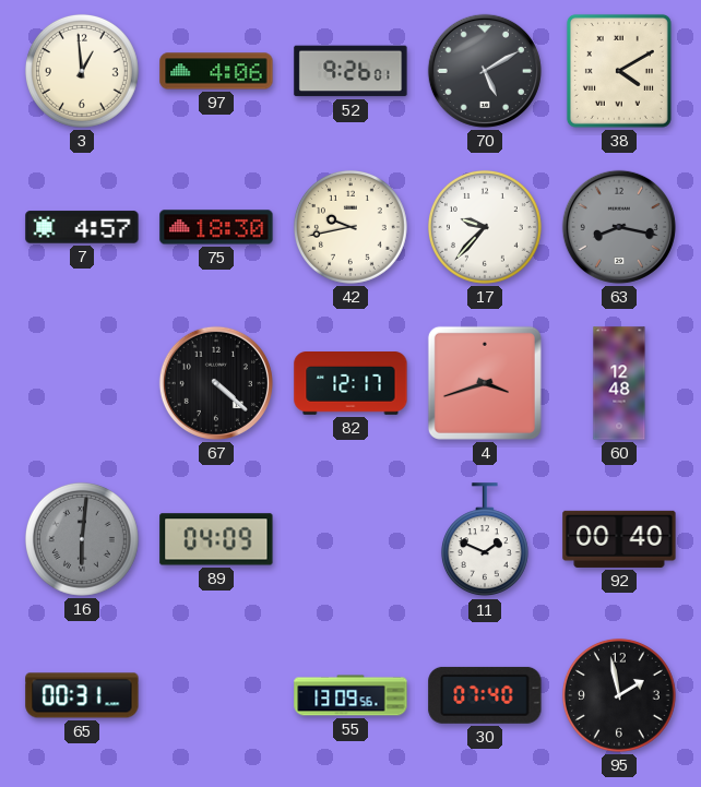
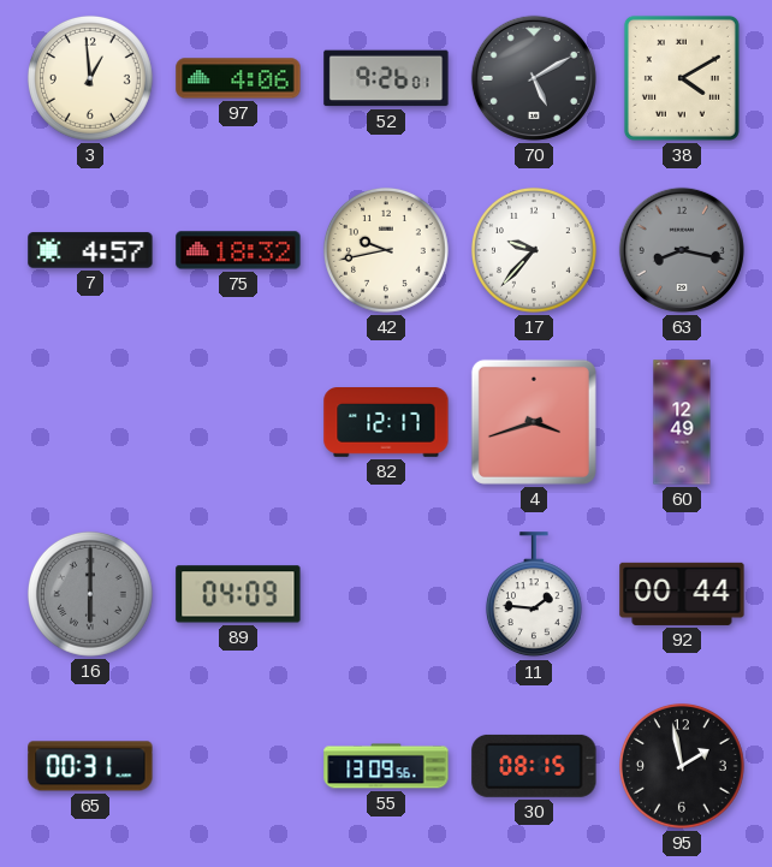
75: 18:30 -> 18:32 (238, 250)
67: 4:22 -> none (216, 383)
60: 12:48 -> 12:49 (682, 422)
16: 6:01 -> 6:00 (90, 594)
11: 1:49 -> 1:46 (534, 595)
92: 00:40 -> 00:44 (682, 594)
30: 07:40 -> 08:15 (534, 766)
